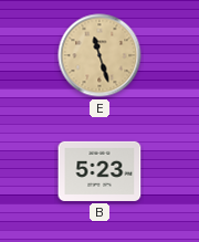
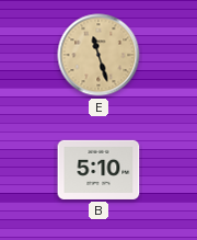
B: 5:23 -> 5:10 (99, 170)
